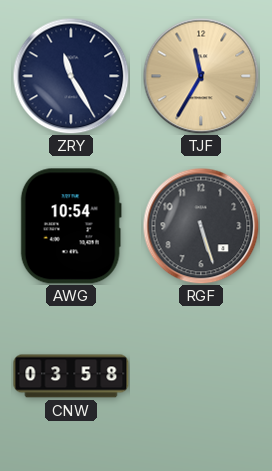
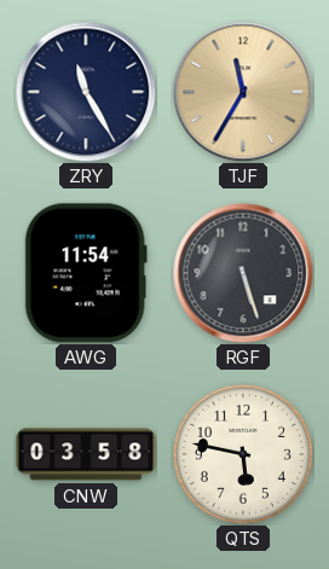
AWG: 10:54 -> 11:54 (86, 273)
QTS: none -> 5:47 (243, 454)
